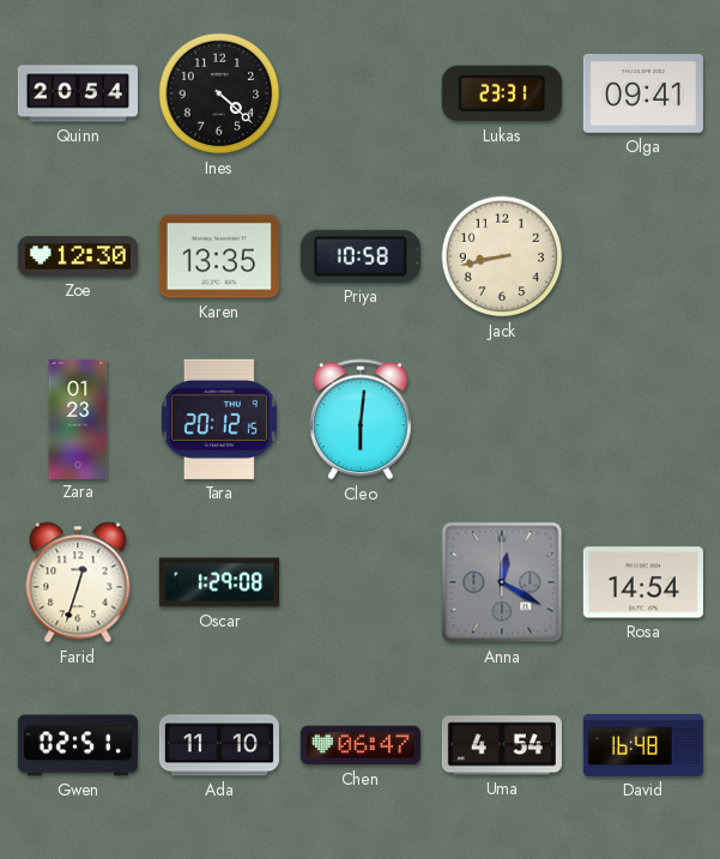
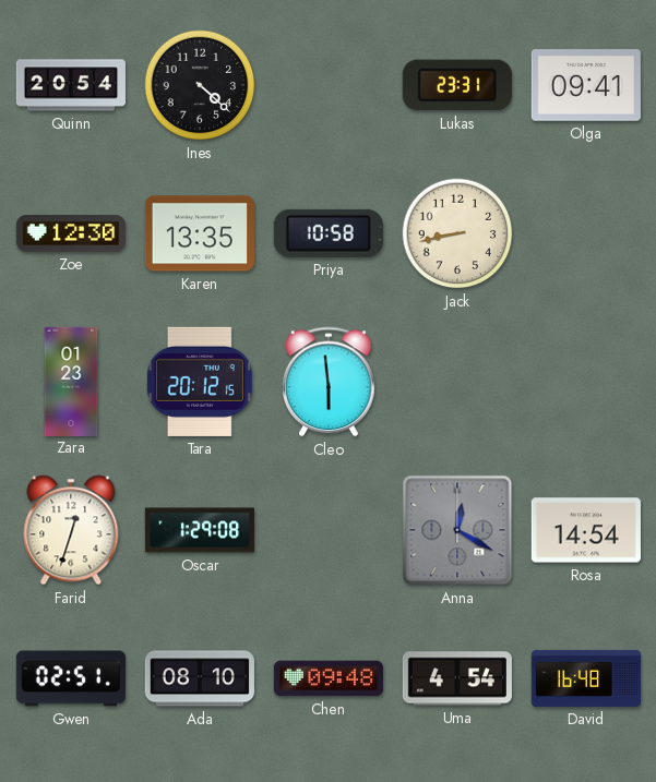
Cleo: 6:01 -> 5:59 (329, 382)
Ada: 11:10 -> 08:10 (200, 678)
Chen: 06:47 -> 09:48 (329, 678)
